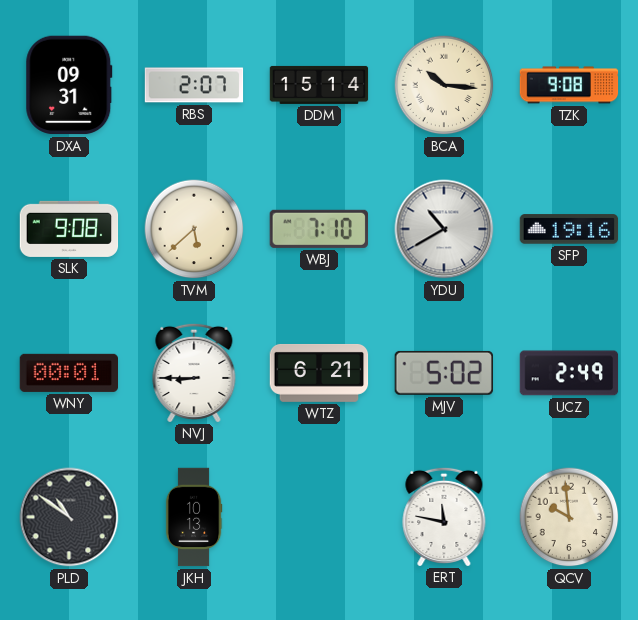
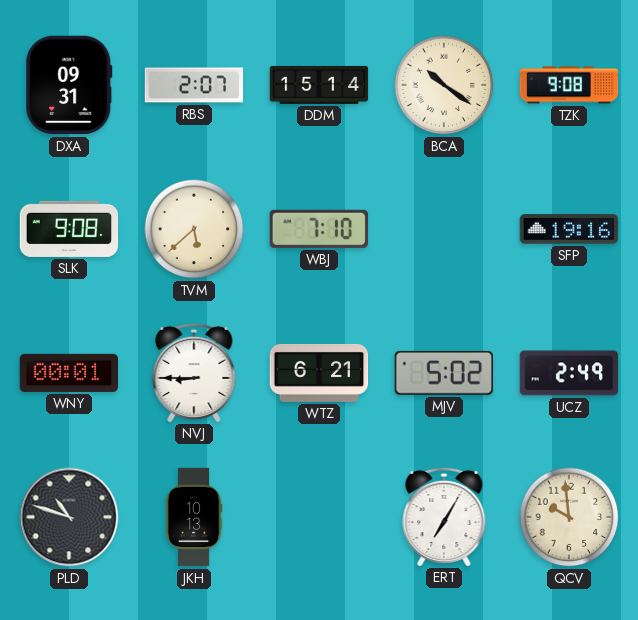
BCA: 10:16 -> 10:21 (444, 85)
YDU: 10:40 -> none (444, 229)
PLD: 10:51 -> 10:48 (69, 517)
ERT: 11:47 -> 7:05 (444, 516)
